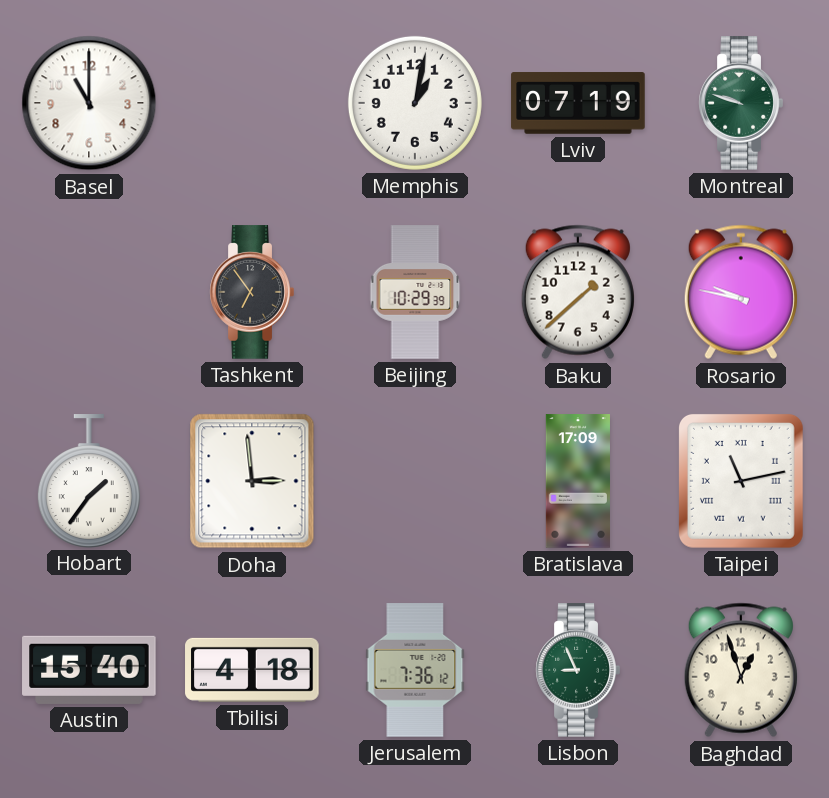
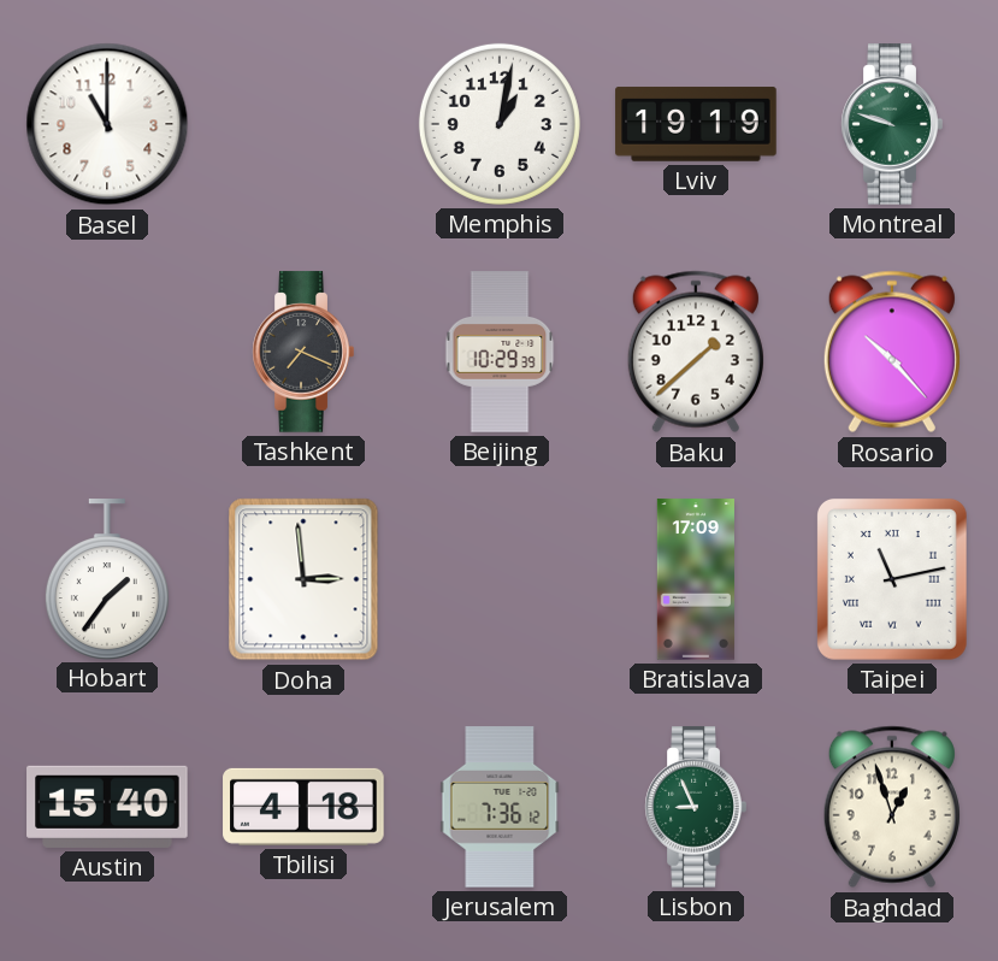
Lviv: 07:19 -> 19:19 (696, 124)
Tashkent: 6:54 -> 7:19 (303, 352)
Rosario: 9:47 -> 10:23 (892, 352)
